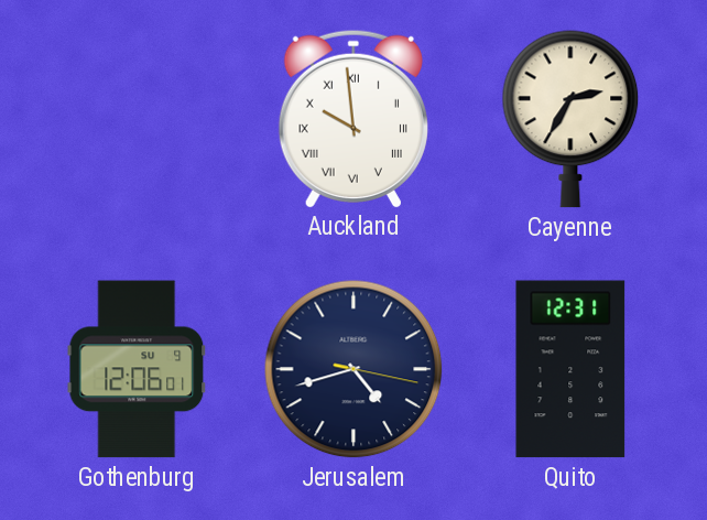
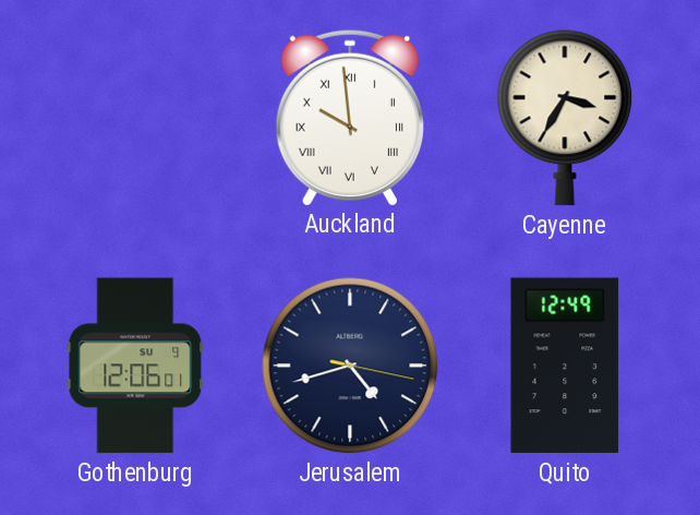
Cayenne: 2:35 -> 3:35 (565, 118)
Quito: 12:31 -> 12:49 (565, 366)
